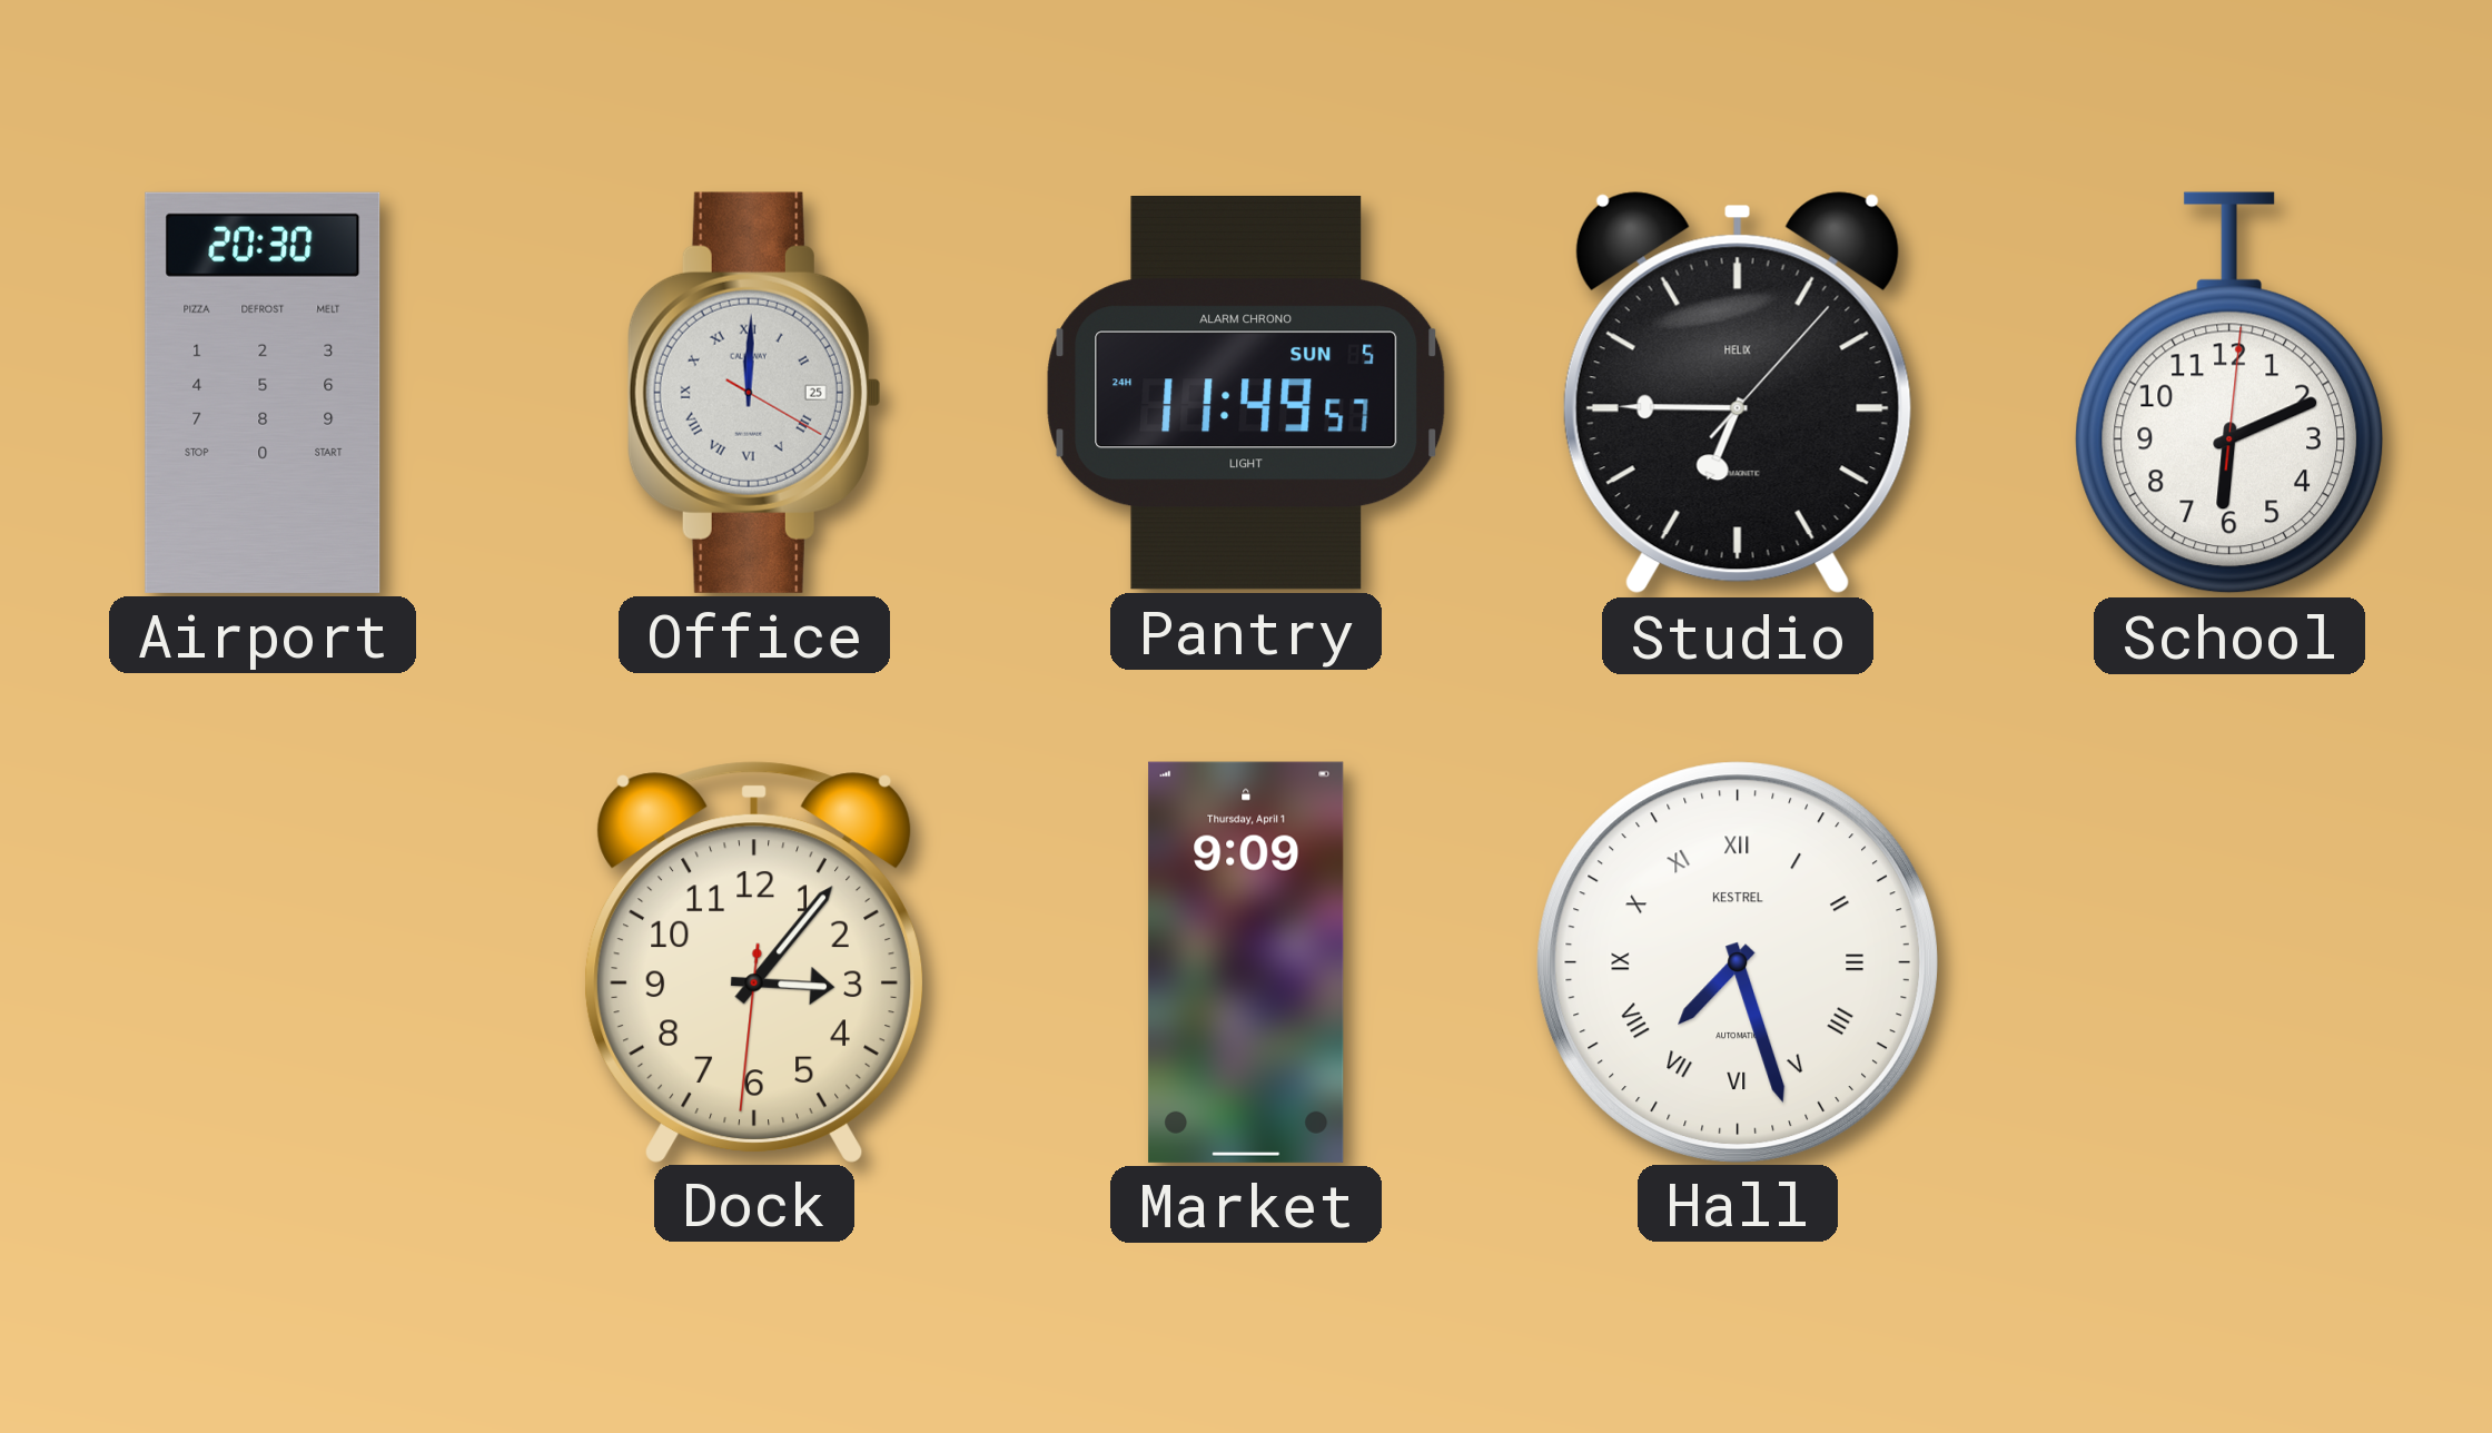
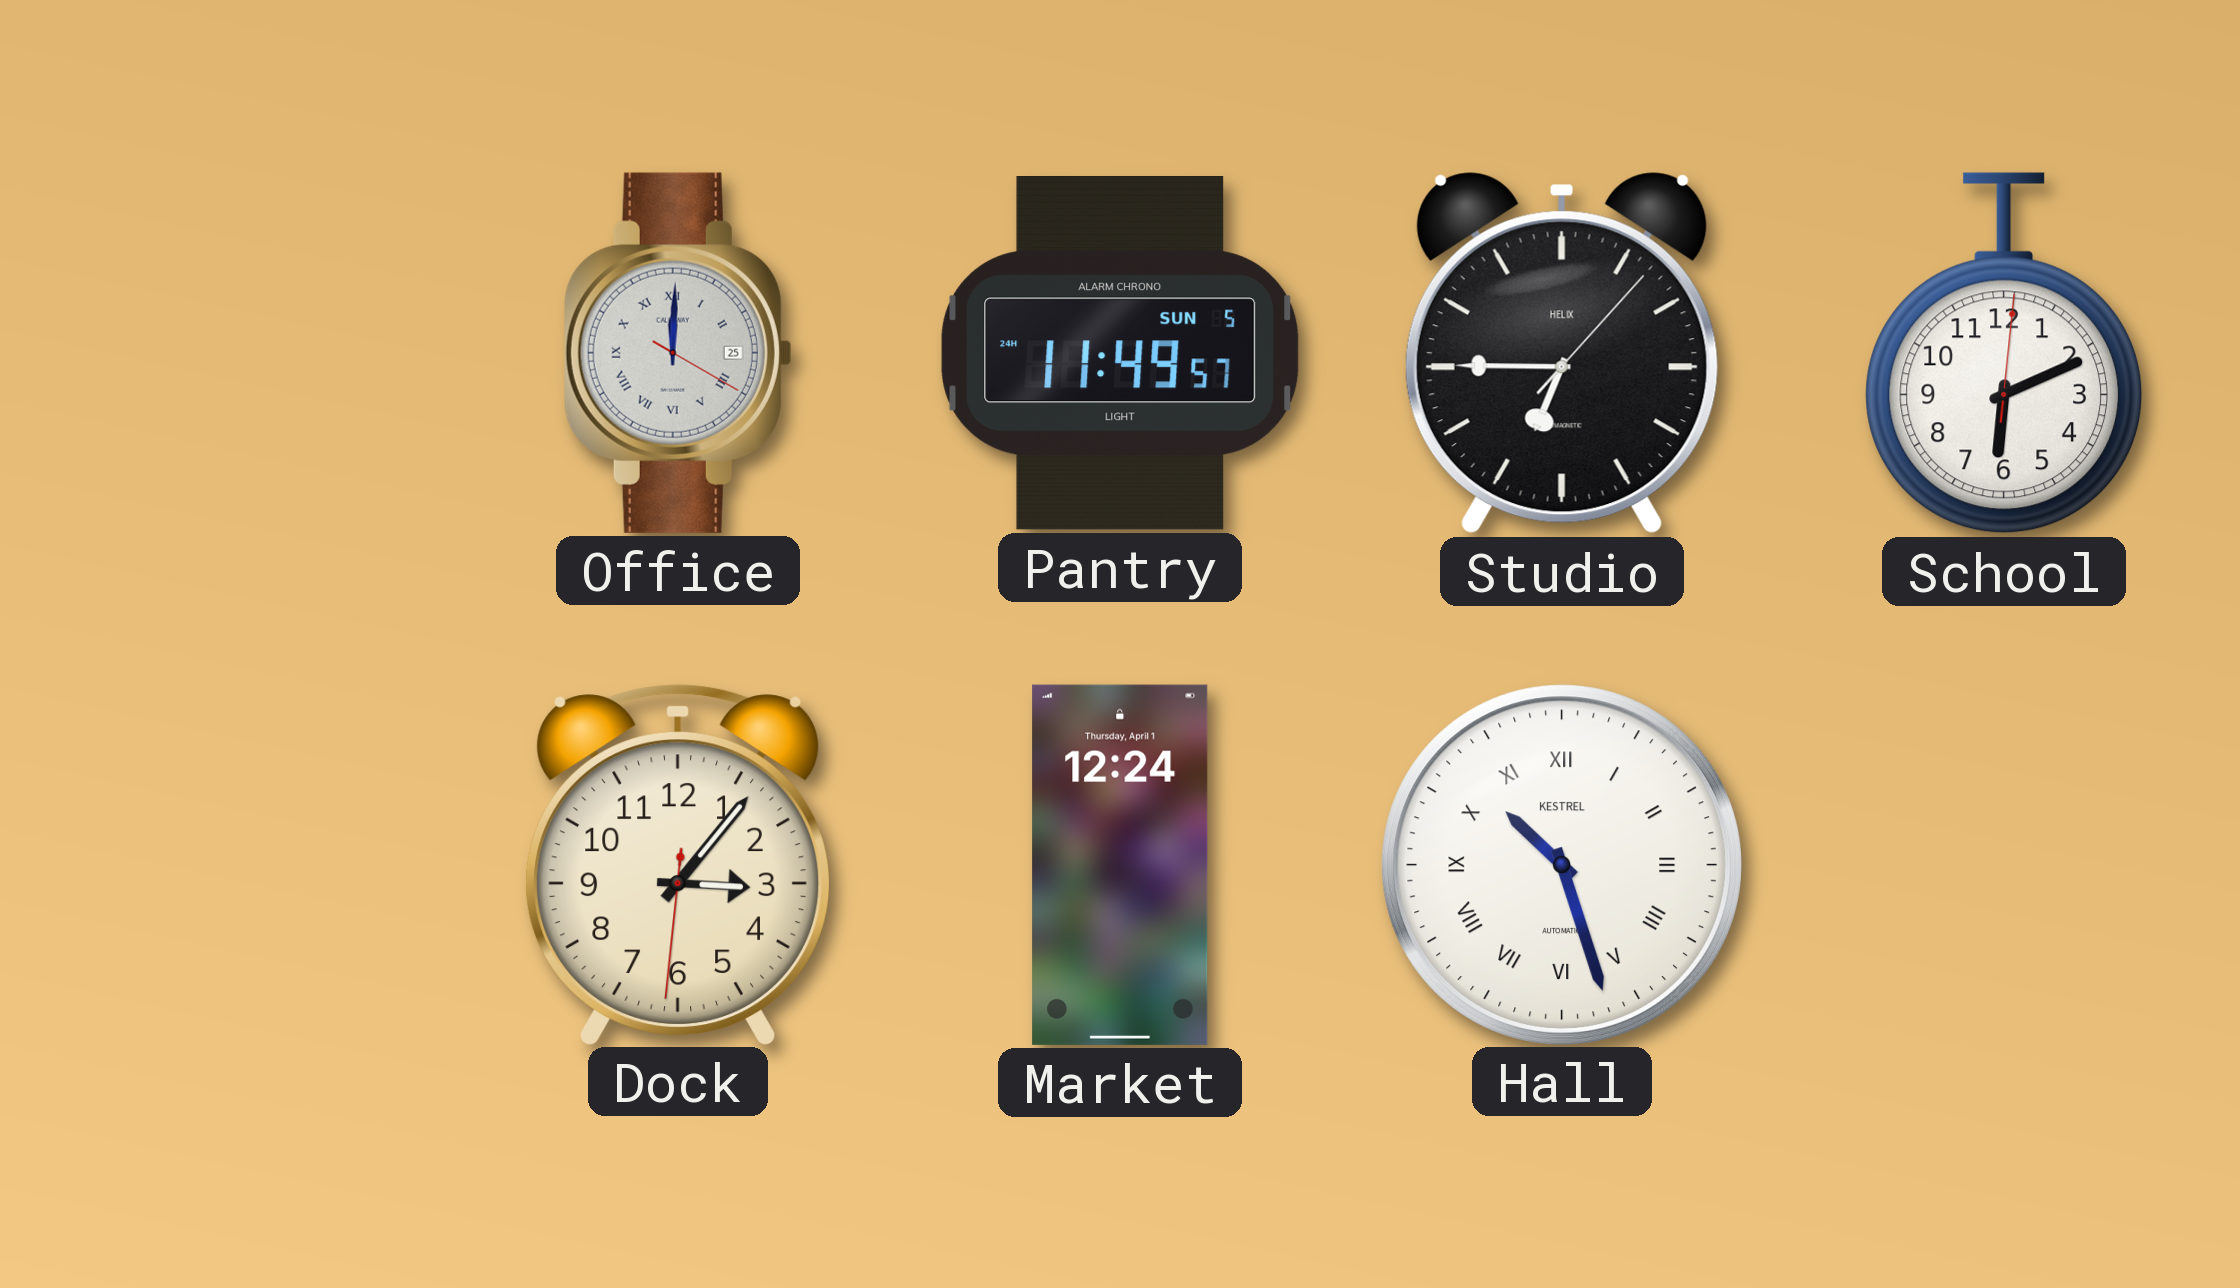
Airport: 20:30 -> none (263, 393)
Market: 9:09 -> 12:24 (1120, 865)
Hall: 7:27 -> 10:27 (1561, 864)
